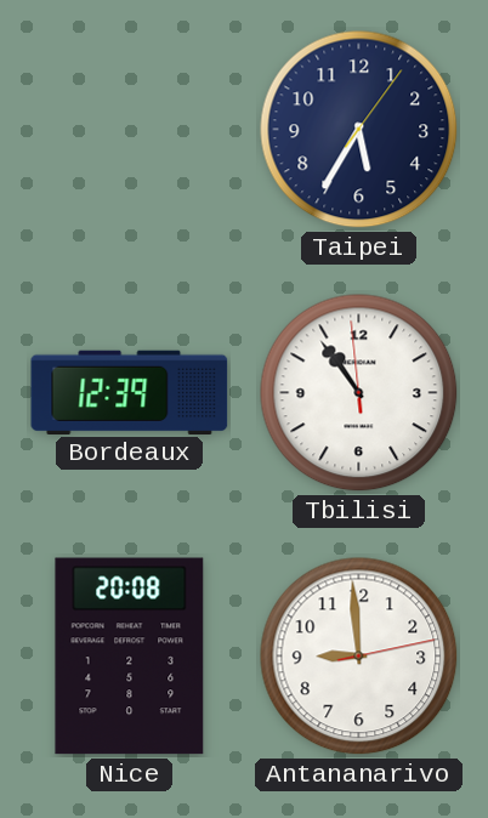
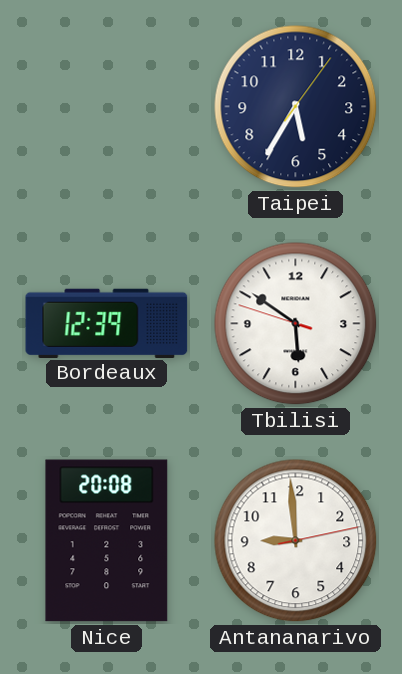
Tbilisi: 10:53 -> 5:50 (296, 324)
